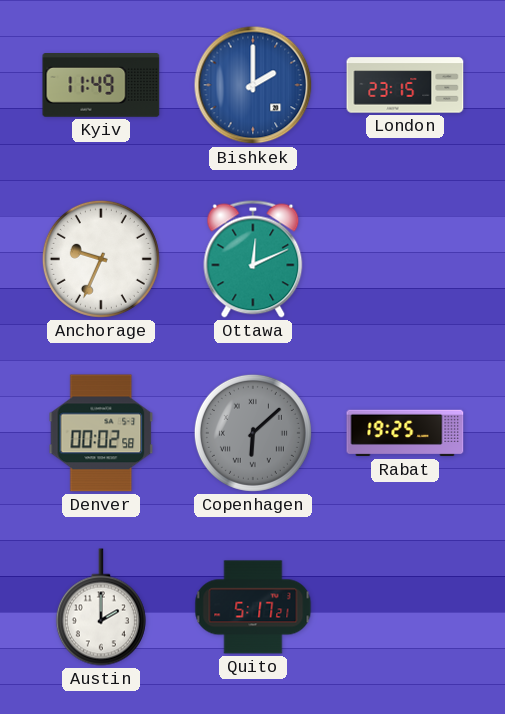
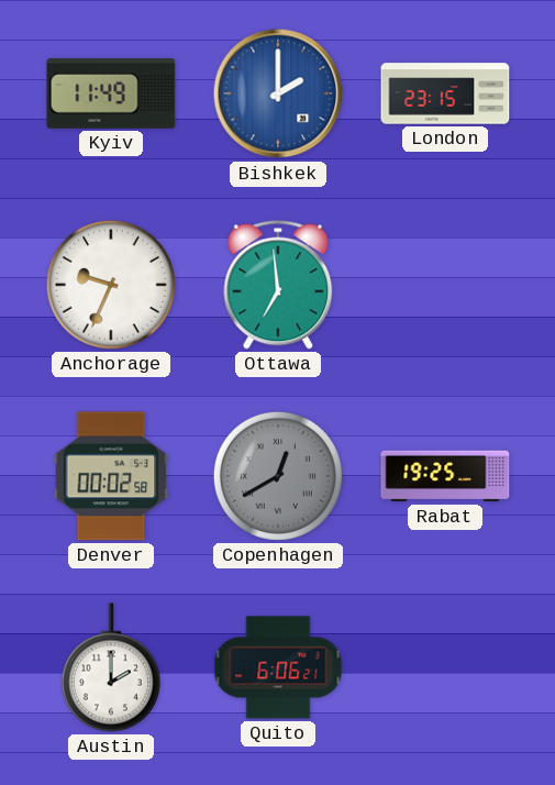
Ottawa: 12:11 -> 6:59 (278, 285)
Copenhagen: 6:08 -> 12:40 (278, 476)
Quito: 5:17 -> 6:06 (278, 667)
